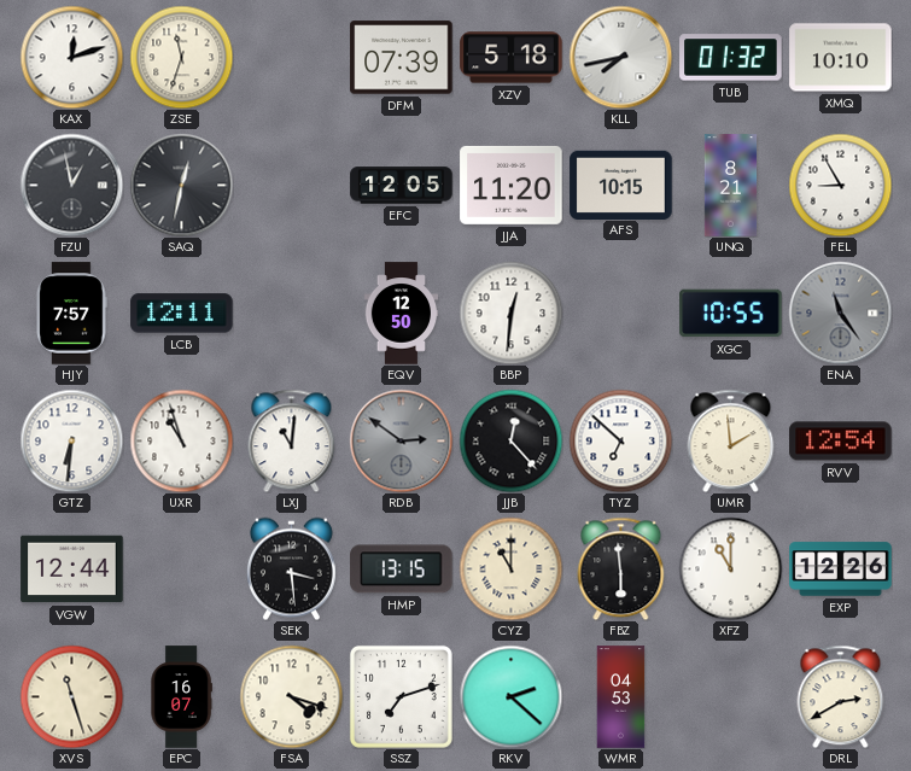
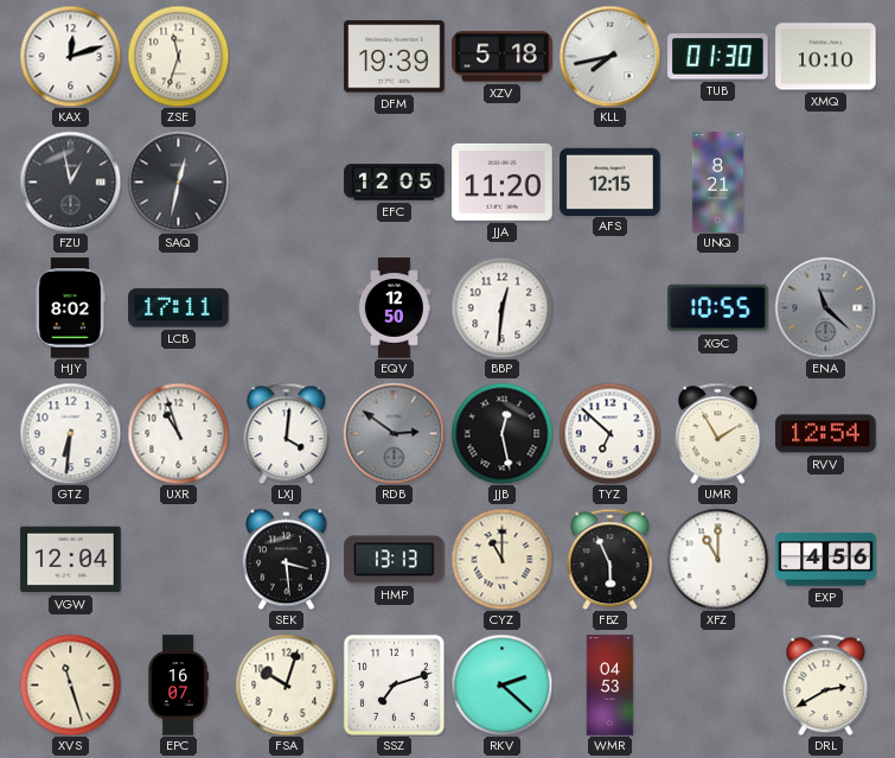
DFM: 07:39 -> 19:39 (395, 57)
TUB: 01:32 -> 01:30 (718, 57)
AFS: 10:15 -> 12:15 (610, 181)
FEL: 8:55 -> none (840, 185)
HJY: 7:57 -> 8:02 (70, 308)
LCB: 12:11 -> 17:11 (179, 308)
ENA: 11:24 -> 11:22 (825, 307)
LXJ: 11:01 -> 4:01 (287, 433)
JJB: 12:23 -> 12:28 (501, 433)
UMR: 1:59 -> 1:55 (718, 433)
VGW: 12:44 -> 12:04 (71, 560)
HMP: 13:15 -> 13:13 (395, 560)
FBZ: 5:59 -> 5:56 (610, 559)
EXP: 12:26 -> 4:56 (826, 560)
FSA: 4:18 -> 10:03 (286, 684)
